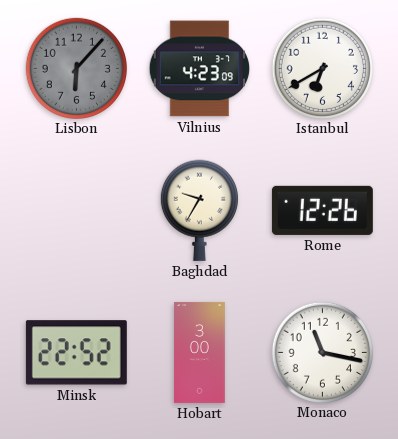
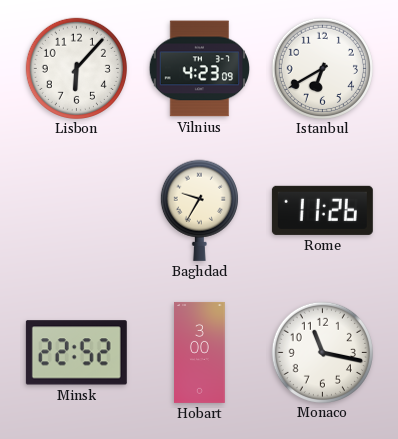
Lisbon dial: grey -> white (76, 68)
Rome: 12:26 -> 11:26 (322, 210)
